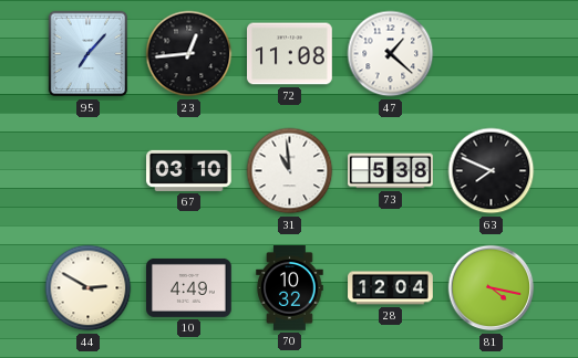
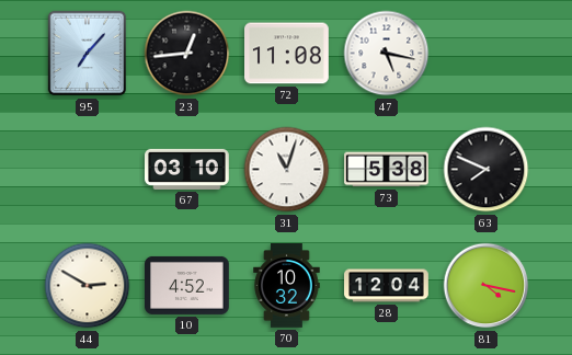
47: 1:22 -> 5:17 (387, 54)
31: 10:59 -> 11:03 (287, 170)
10: 4:49 -> 4:52 (187, 285)
